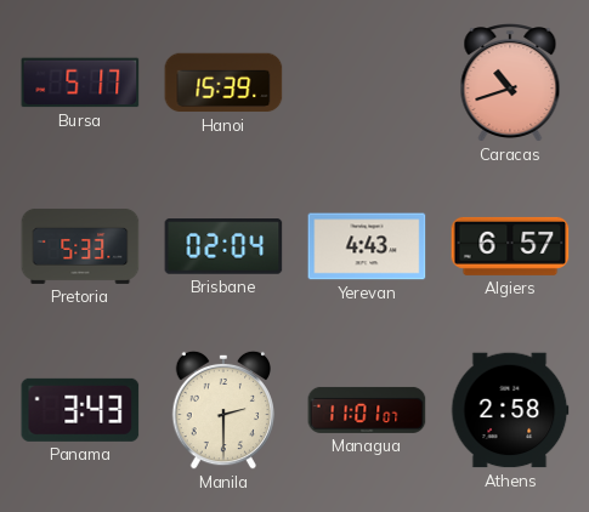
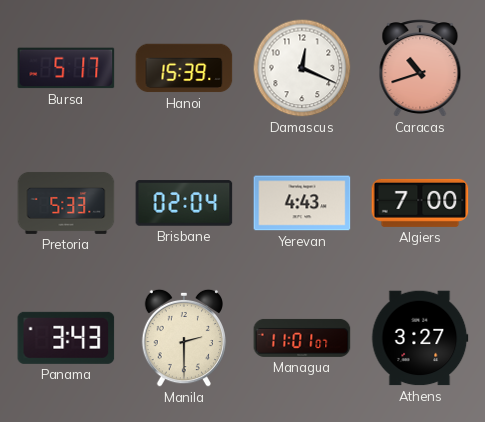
Damascus: none -> 12:19 (302, 68)
Algiers: 6:57 -> 7:00 (420, 203)
Athens: 2:58 -> 3:27 (420, 338)
